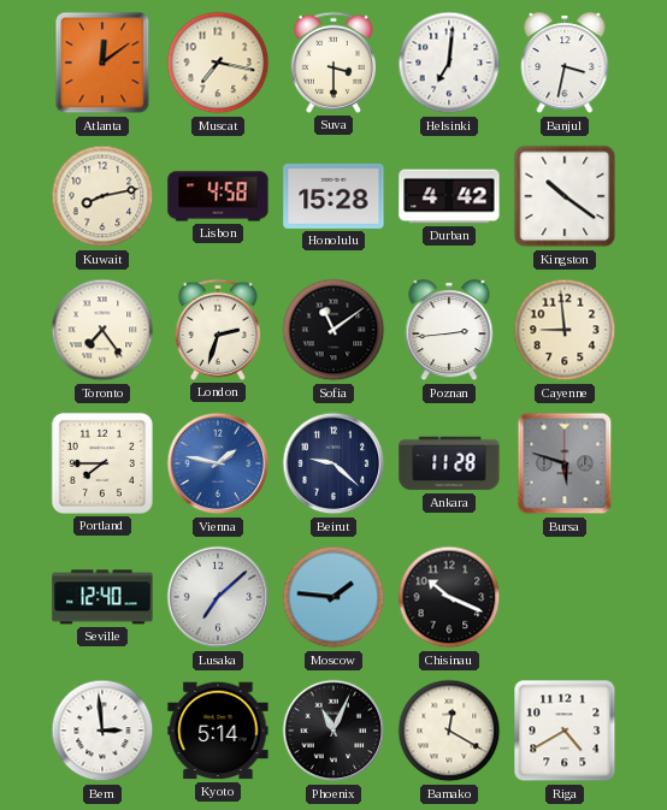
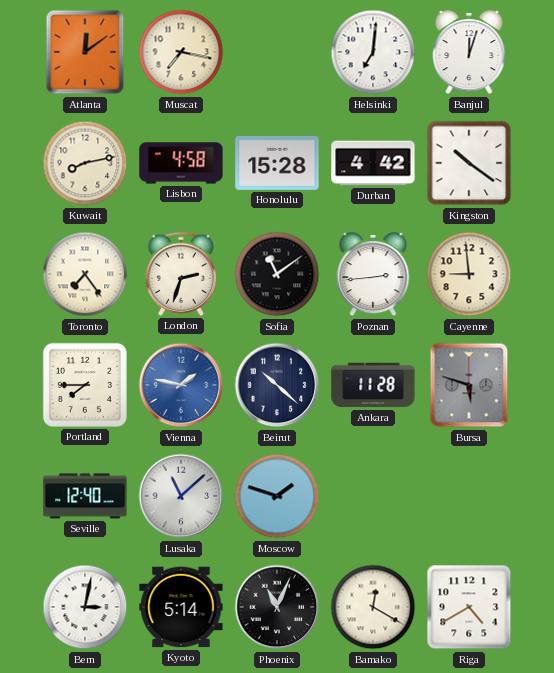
Suva: 3:30 -> none (333, 63)
Banjul: 3:32 -> 12:03 (469, 53)
Beirut: 9:22 -> 10:22 (277, 385)
Lusaka: 7:08 -> 11:08 (181, 496)
Moscow: 1:46 -> 1:48 (277, 496)
Chisinau: 10:19 -> none (449, 597)
Bern: 2:59 -> 3:02 (85, 607)
